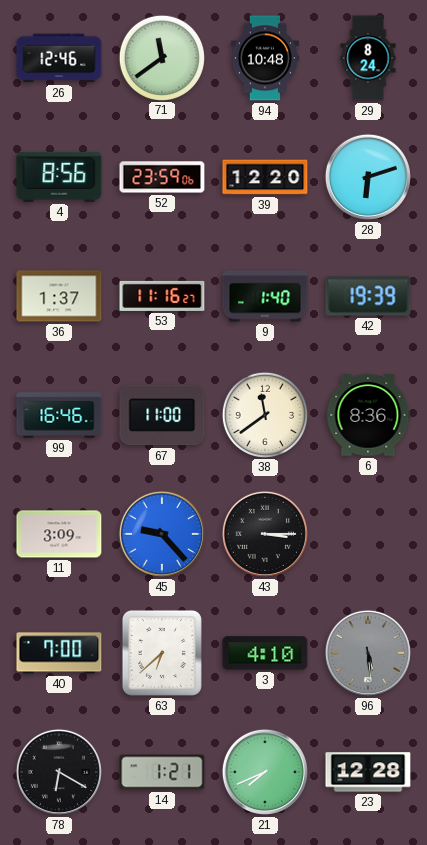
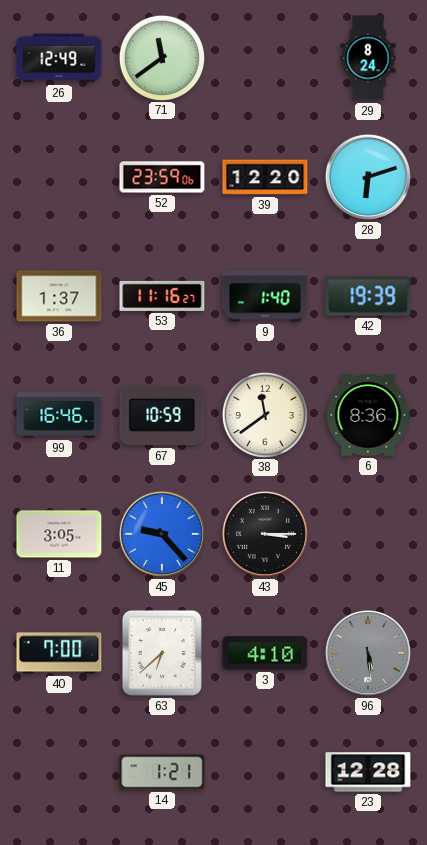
26: 12:46 -> 12:49 (59, 58)
94: 10:48 -> none (265, 58)
4: 8:56 -> none (59, 177)
67: 11:00 -> 10:59 (162, 415)
11: 3:09 -> 3:05 (59, 534)
78: 6:20 -> none (59, 772)
21: 7:41 -> none (265, 772)
